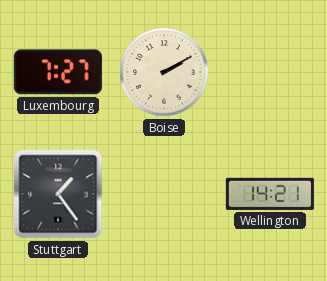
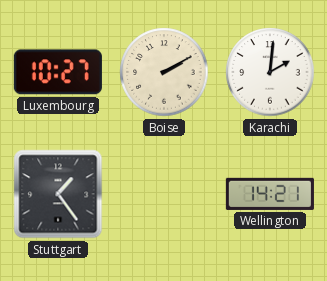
Luxembourg: 7:27 -> 10:27 (58, 72)
Karachi: none -> 2:01 (270, 72)
